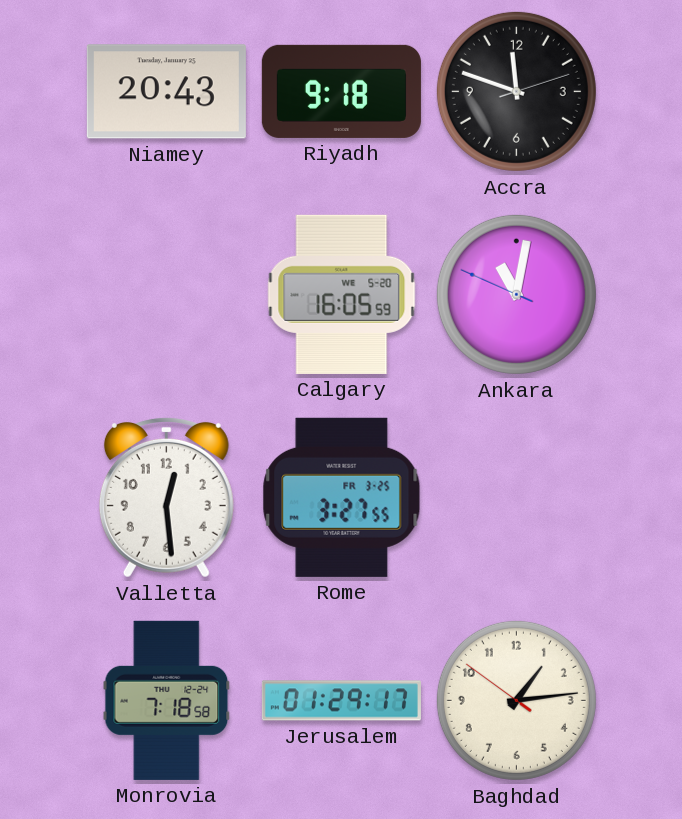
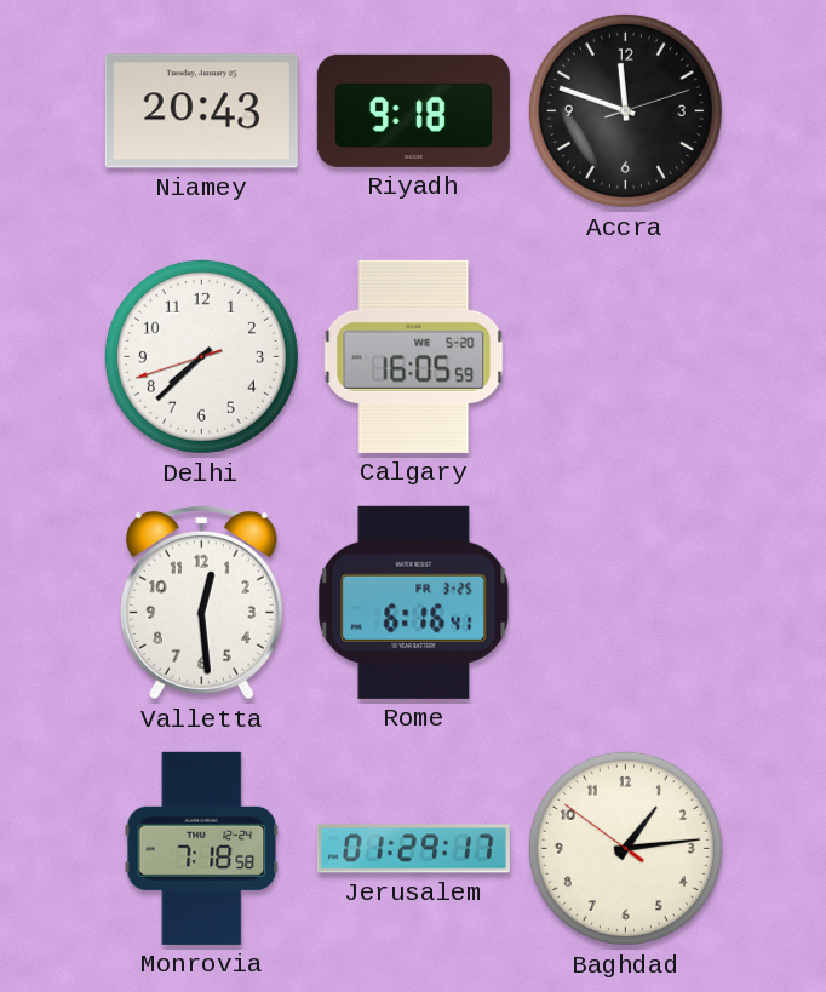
Delhi: none -> 7:37 (201, 356)
Ankara: 11:01 -> none (516, 294)
Rome: 3:27 -> 6:16 (414, 602)
